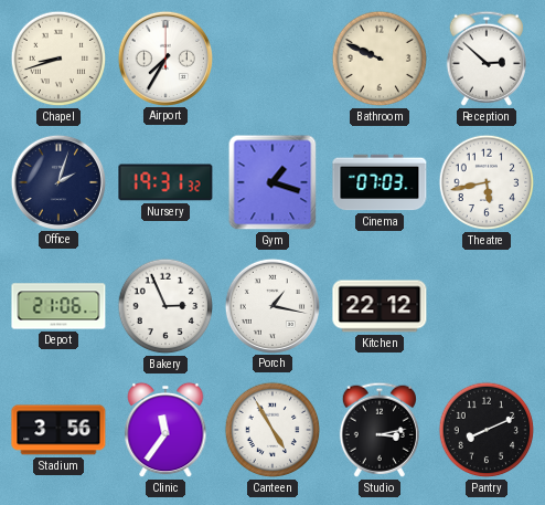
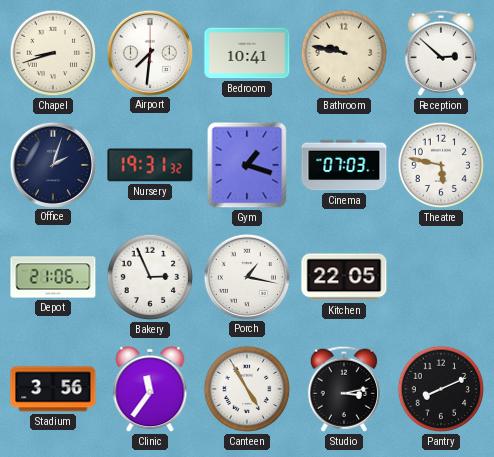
Airport: 7:35 -> 7:31 (149, 52)
Bedroom: none -> 10:41 (247, 53)
Bathroom: 9:49 -> 9:47 (344, 53)
Theatre: 5:43 -> 5:47 (441, 165)
Kitchen: 22:12 -> 22:05 (344, 277)
